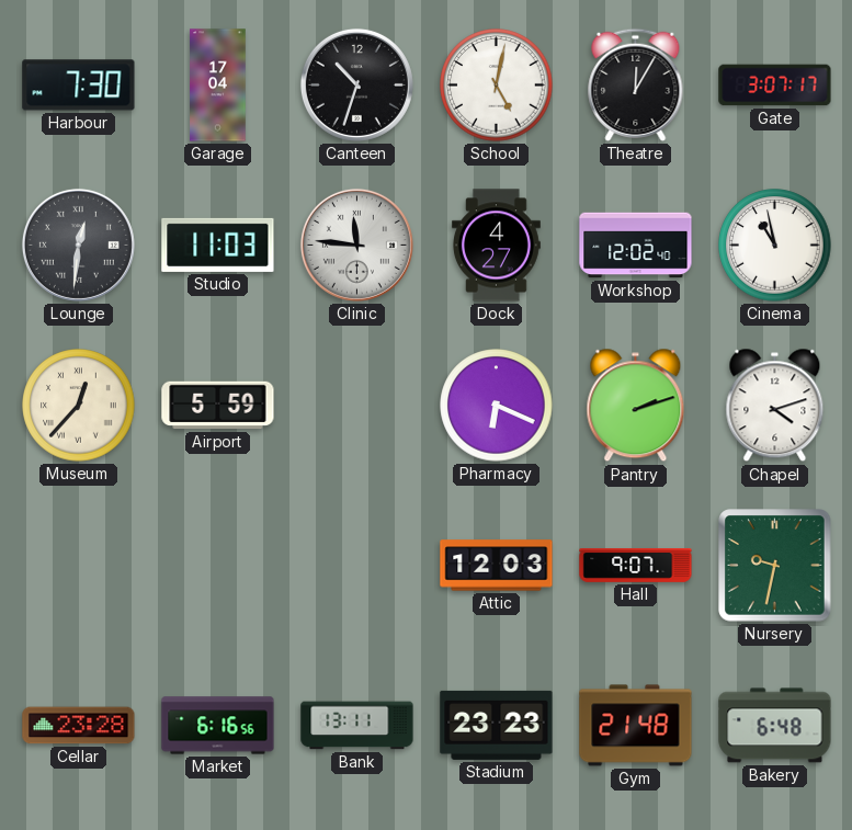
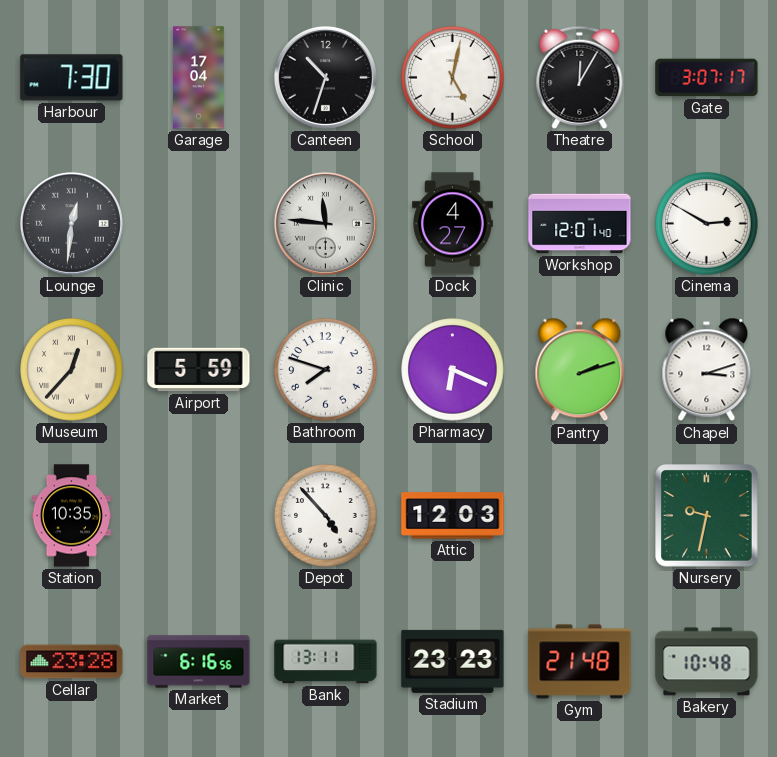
Studio: 11:03 -> none (218, 245)
Workshop: 12:02 -> 12:01 (580, 224)
Cinema: 10:58 -> 2:50 (707, 224)
Bathroom: none -> 7:48 (326, 370)
Chapel: 4:12 -> 3:12 (707, 370)
Station: none -> 10:35 (71, 516)
Depot: none -> 4:53 (326, 516)
Hall: 9:07 -> none (636, 566)
Bakery: 6:48 -> 10:48 (707, 662)
